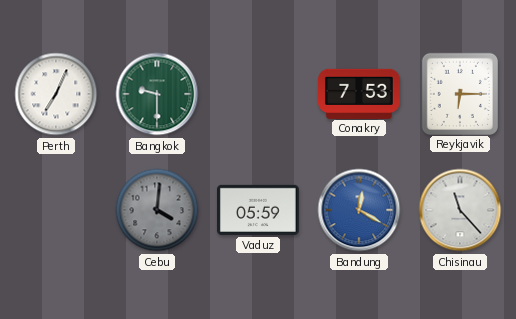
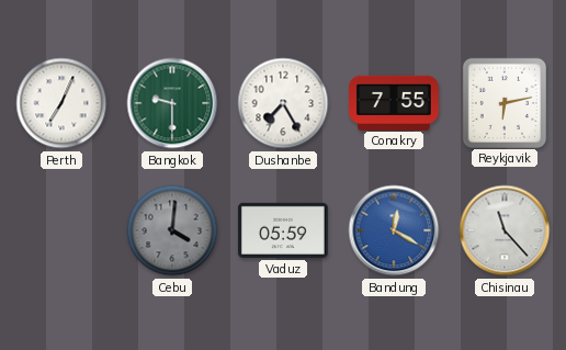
Dushanbe: none -> 7:25 (283, 103)
Conakry: 7:53 -> 7:55 (395, 102)
Reykjavik: 6:15 -> 6:13 (503, 102)
